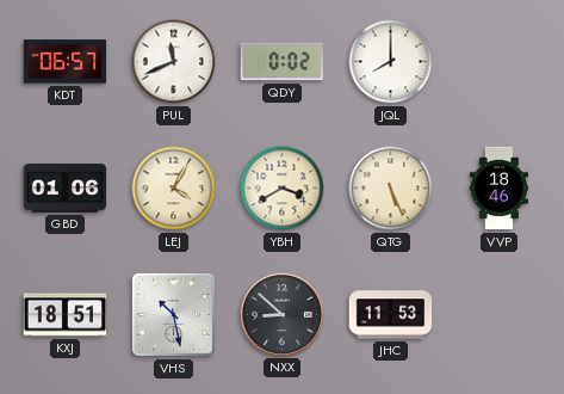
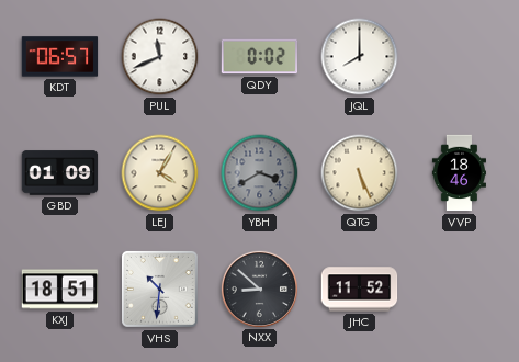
GBD: 01:06 -> 01:09 (60, 173)
YBH dial: cream -> grey (260, 173)
VHS: 10:28 -> 10:31 (159, 289)
JHC: 11:53 -> 11:52 (360, 290)
